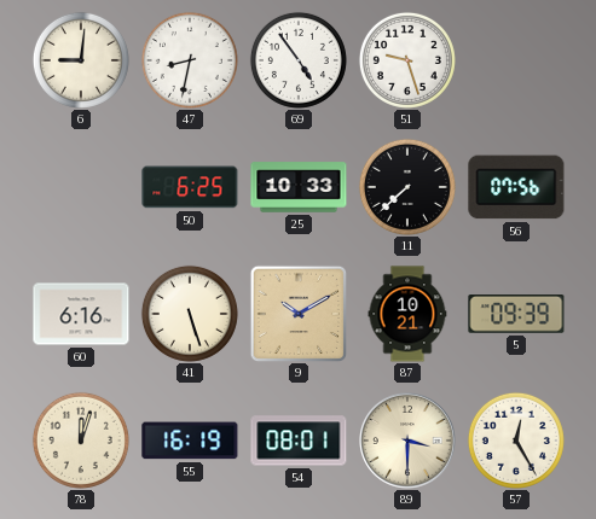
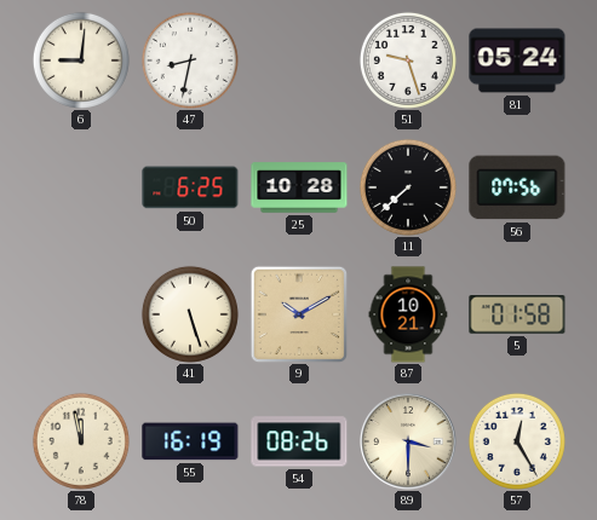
69: 4:54 -> none (299, 60)
81: none -> 05:24 (517, 60)
25: 10:33 -> 10:28 (299, 187)
60: 6:16 -> none (81, 314)
5: 09:39 -> 01:58 (517, 316)
78: 12:03 -> 11:58 (81, 441)
54: 08:01 -> 08:26 (299, 441)
